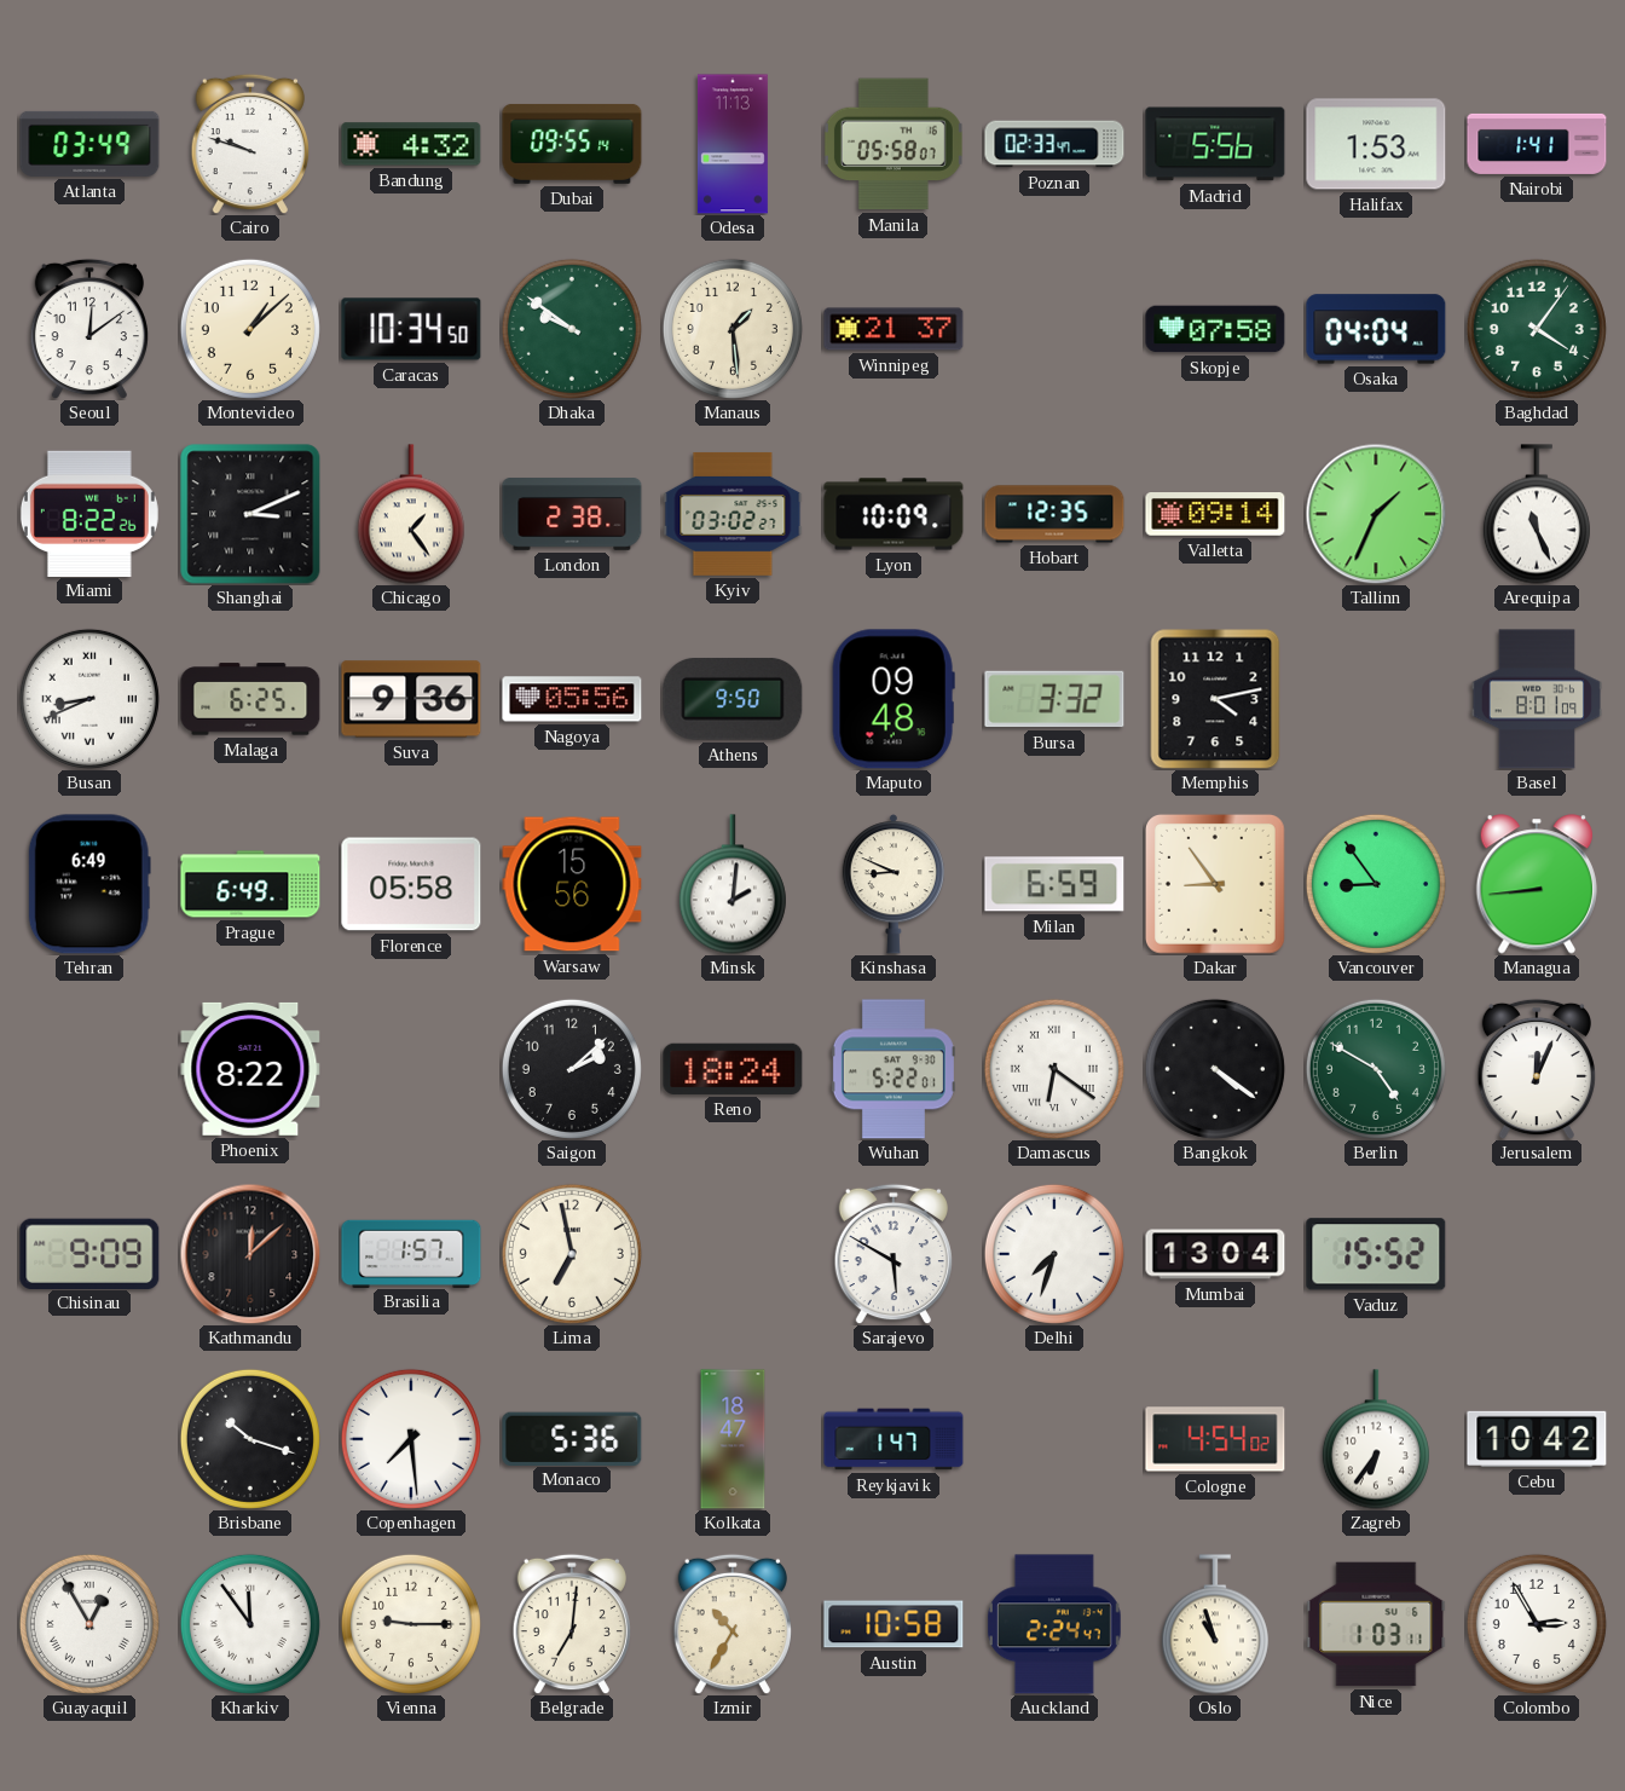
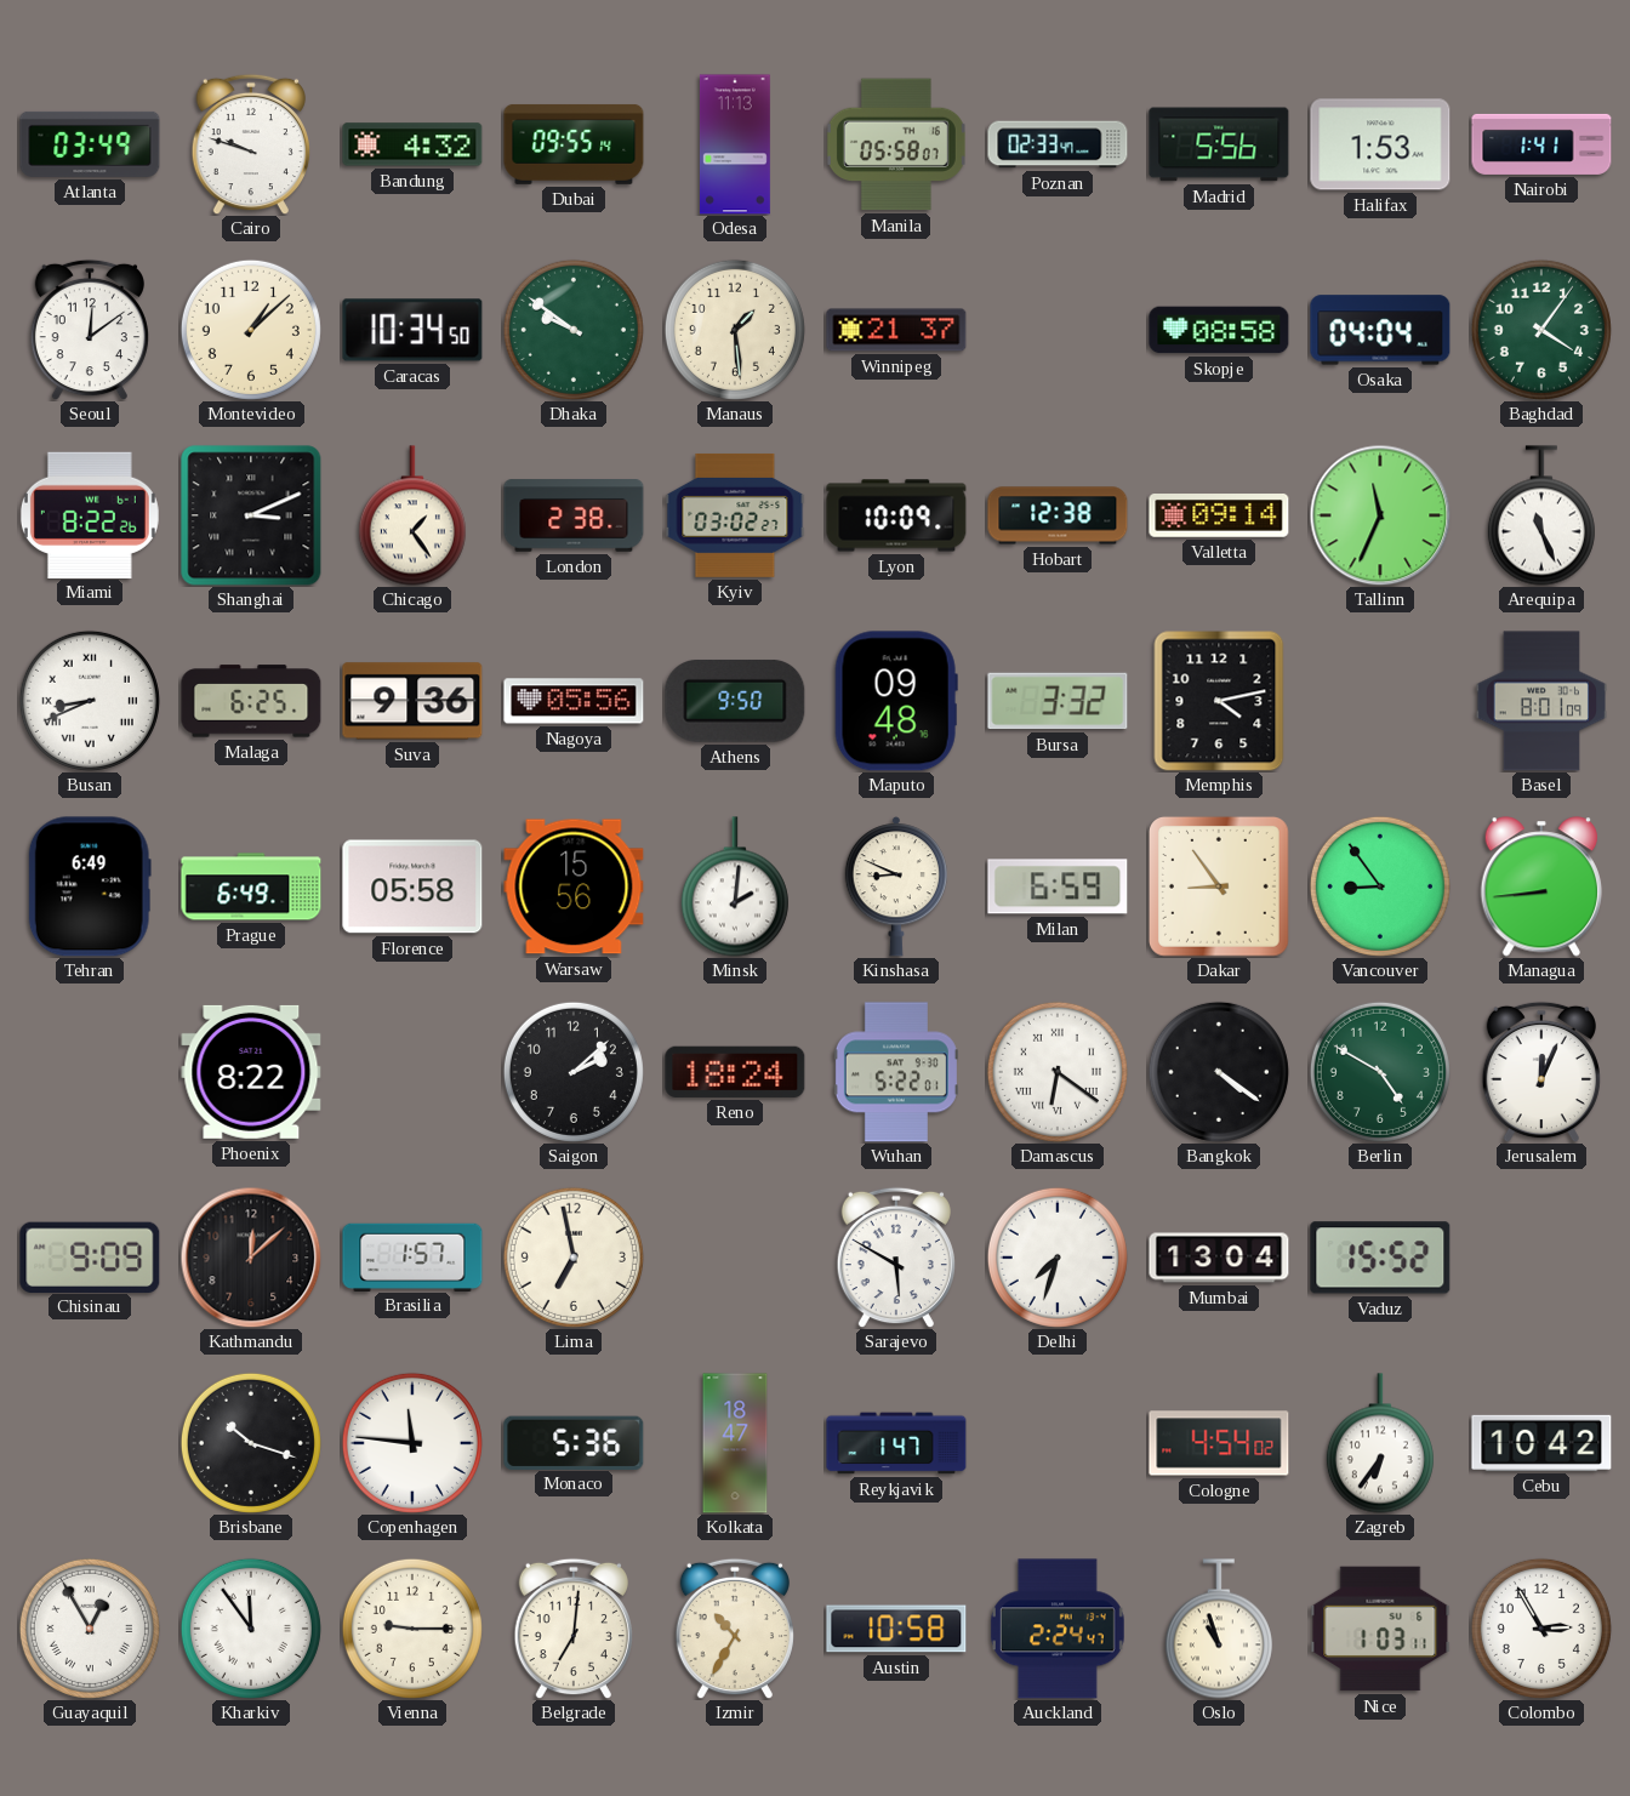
Skopje: 07:58 -> 08:58 (1219, 330)
Hobart: 12:35 -> 12:38 (1058, 515)
Tallinn: 1:34 -> 11:34 (1380, 515)
Copenhagen: 7:29 -> 11:46 (412, 1443)
